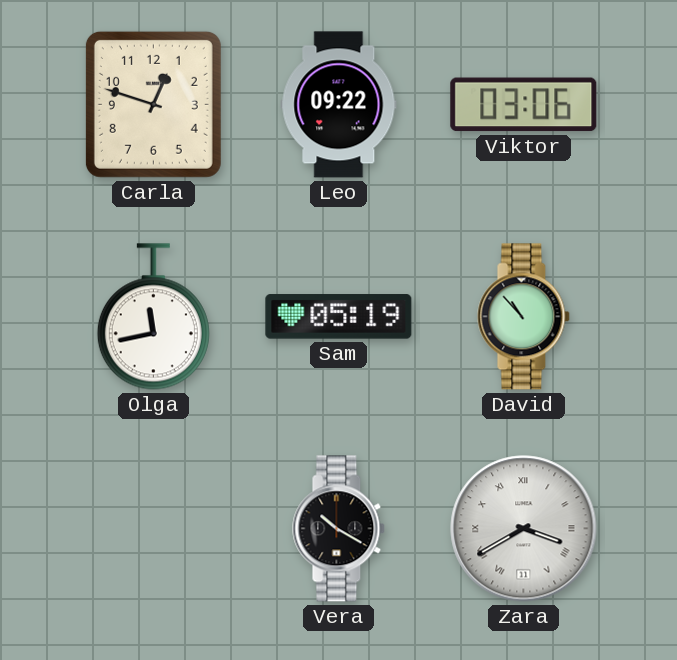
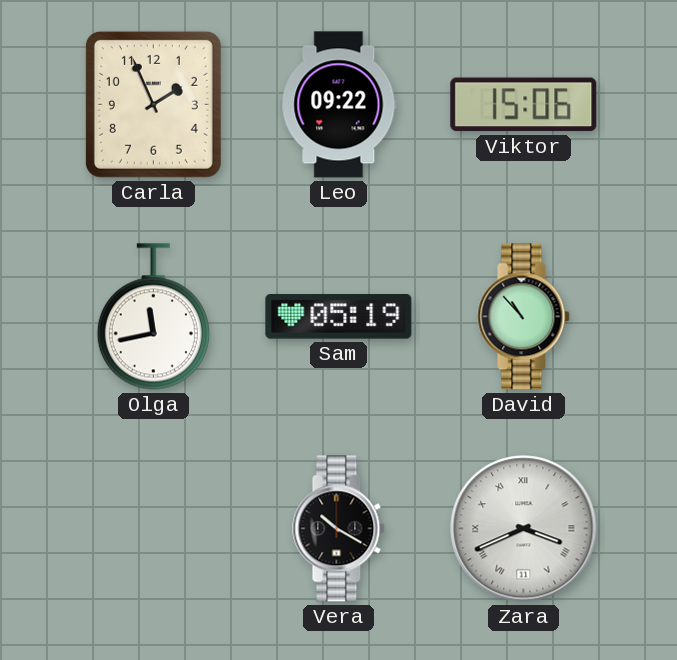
Carla: 12:48 -> 1:56 (153, 104)
Viktor: 03:06 -> 15:06 (524, 105)
Zara: 3:40 -> 3:41 (524, 529)
